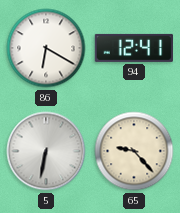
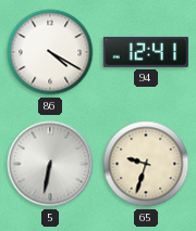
86: 6:20 -> 4:20 (50, 52)
65: 9:23 -> 9:33 (146, 164)
